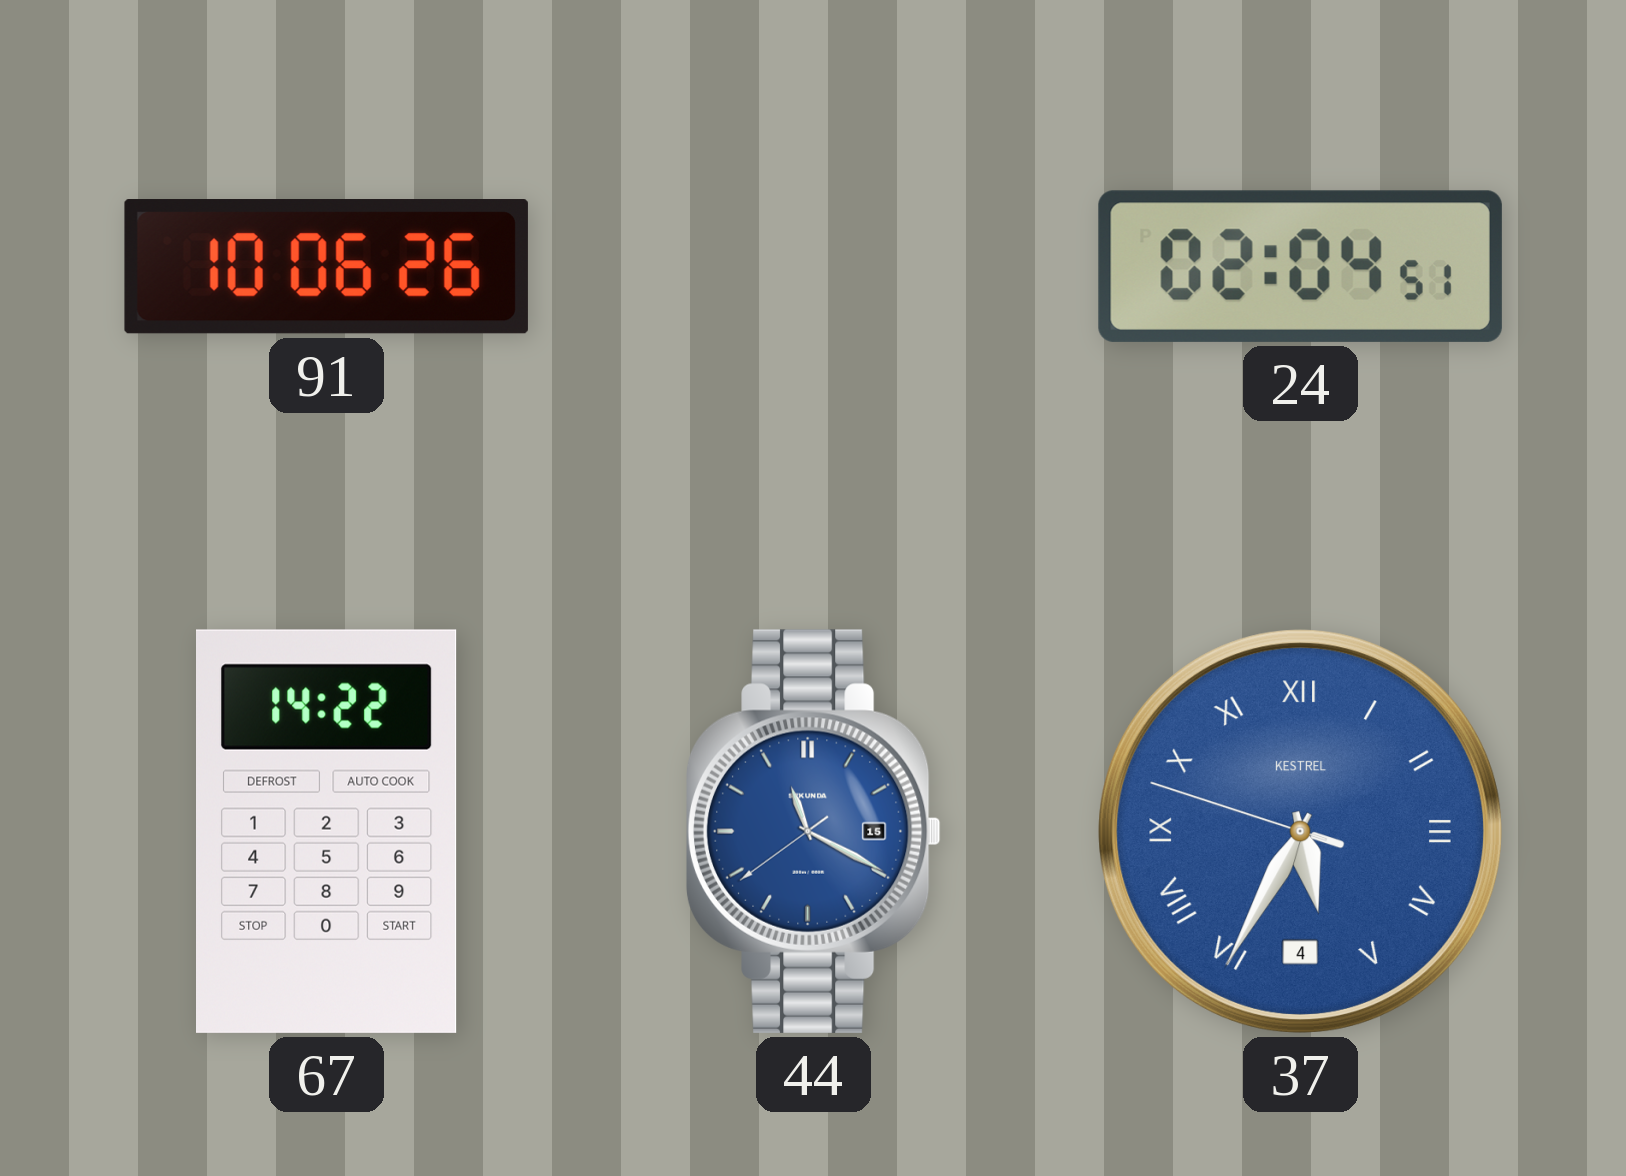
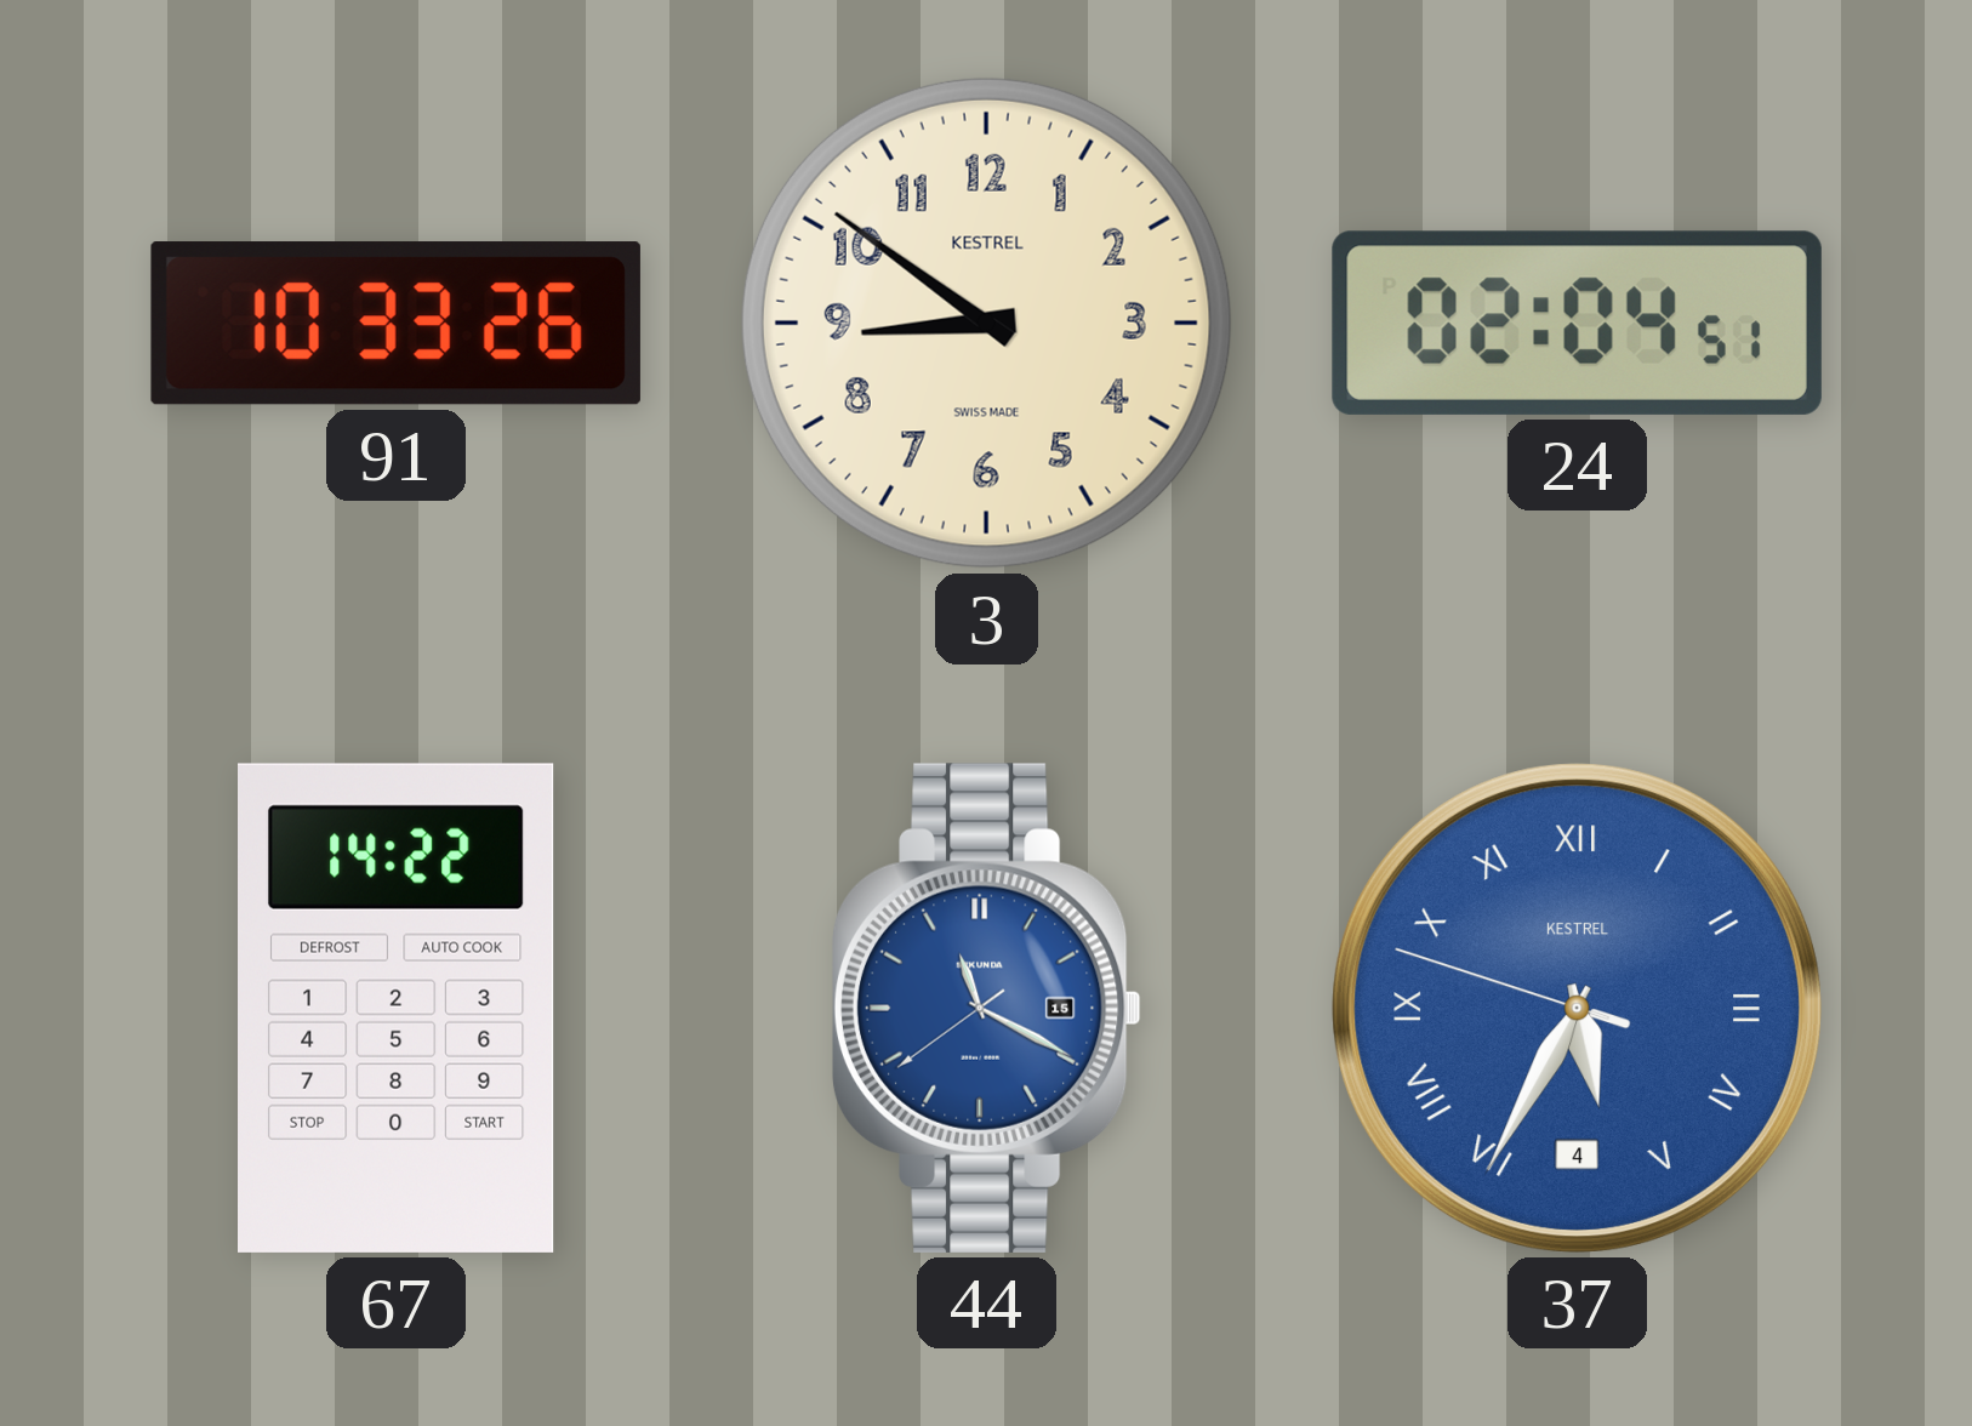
91: 10:06 -> 10:33 (395, 324)
3: none -> 8:51 (986, 323)
